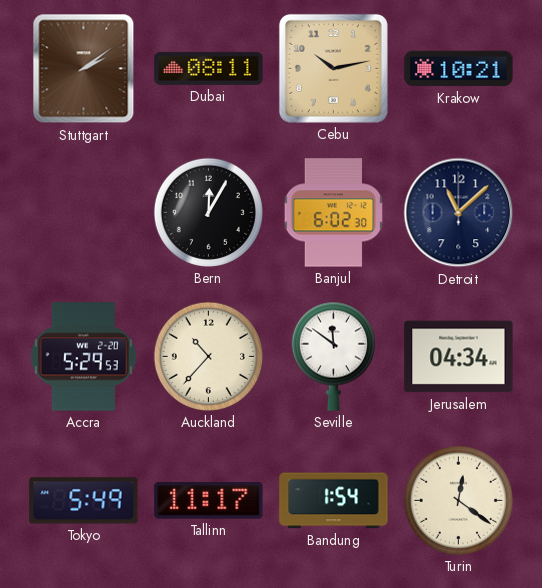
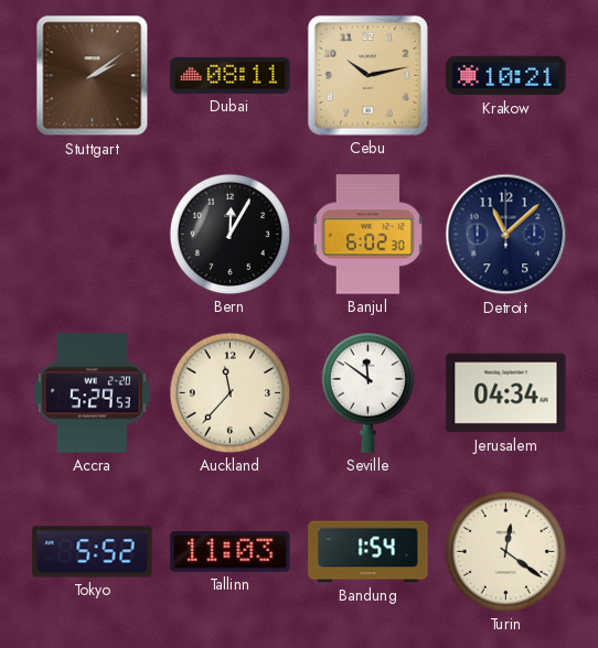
Auckland: 10:37 -> 11:37 (229, 392)
Tokyo: 5:49 -> 5:52 (93, 552)
Tallinn: 11:17 -> 11:03 (231, 552)
